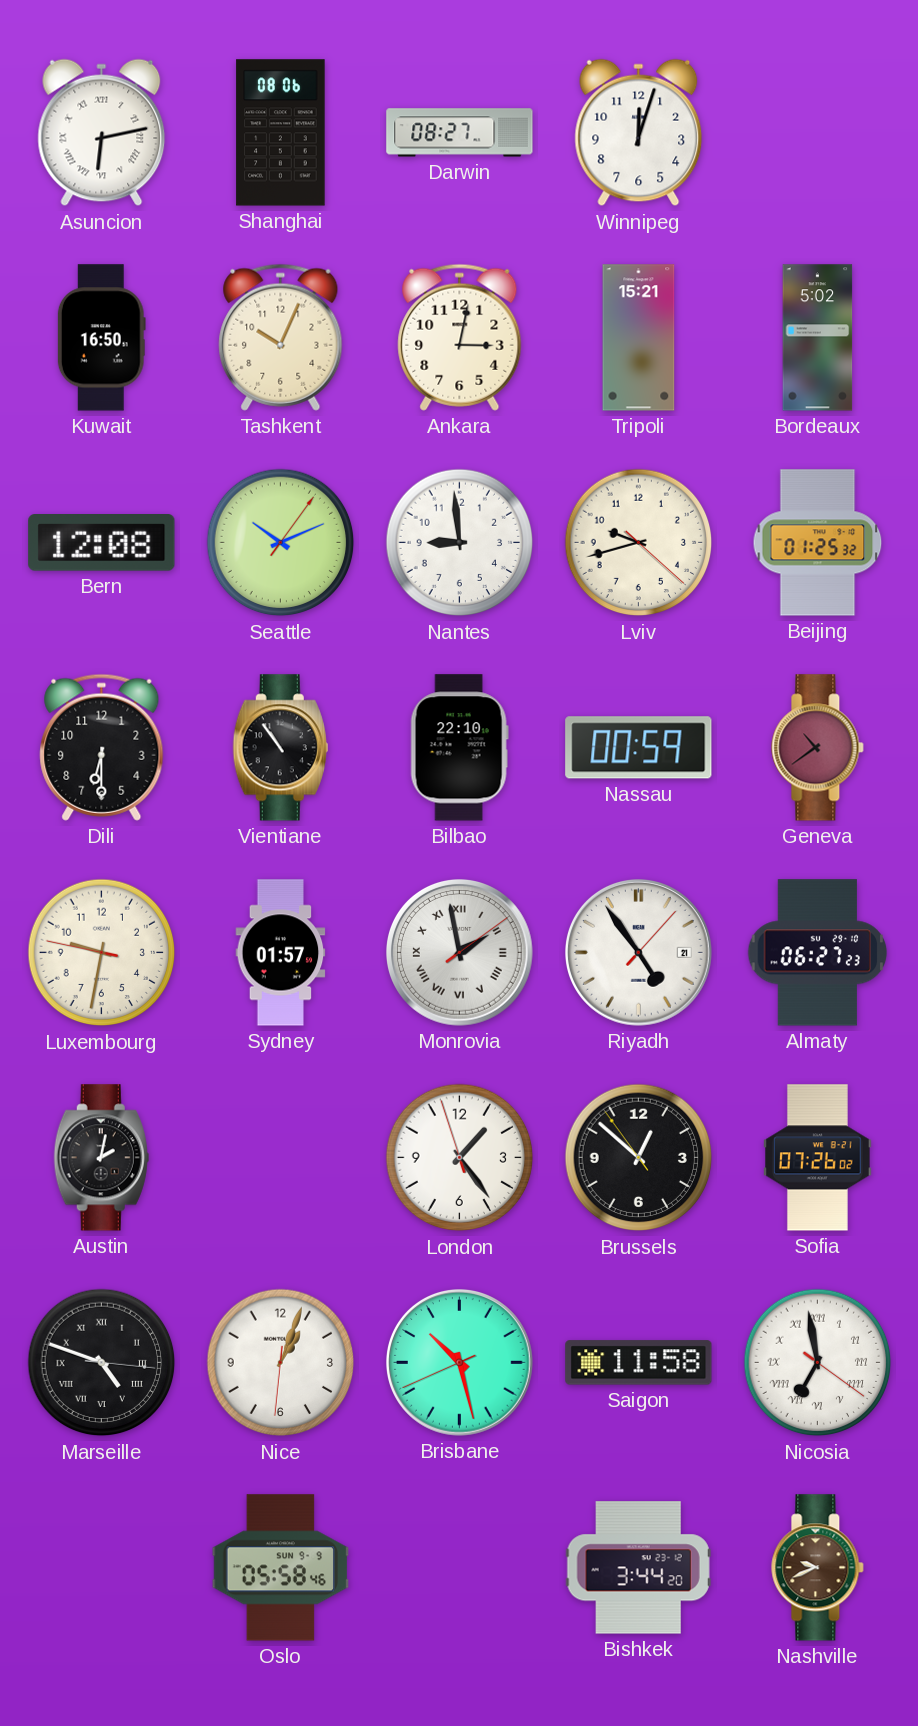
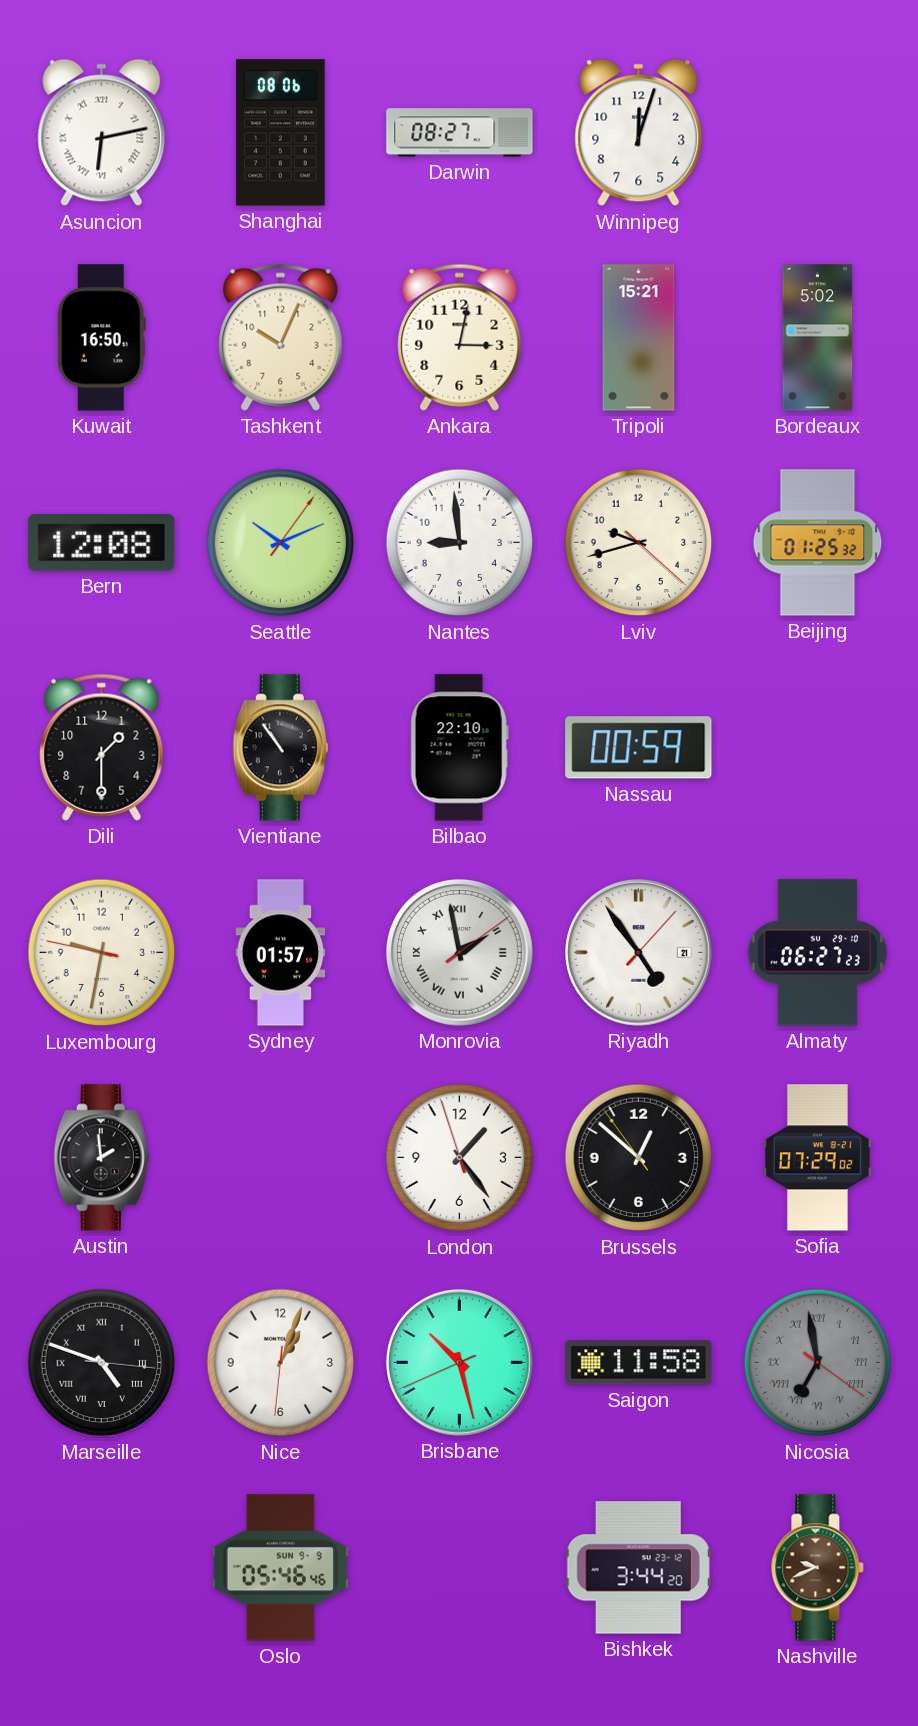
Dili: 6:30 -> 1:30 (102, 747)
Geneva: 10:39 -> none (818, 748)
Austin: 2:02 -> 1:59 (101, 1158)
Sofia: 07:26 -> 07:29 (818, 1158)
Nicosia dial: white -> grey (818, 1363)
Oslo: 05:58 -> 05:46 (281, 1568)
